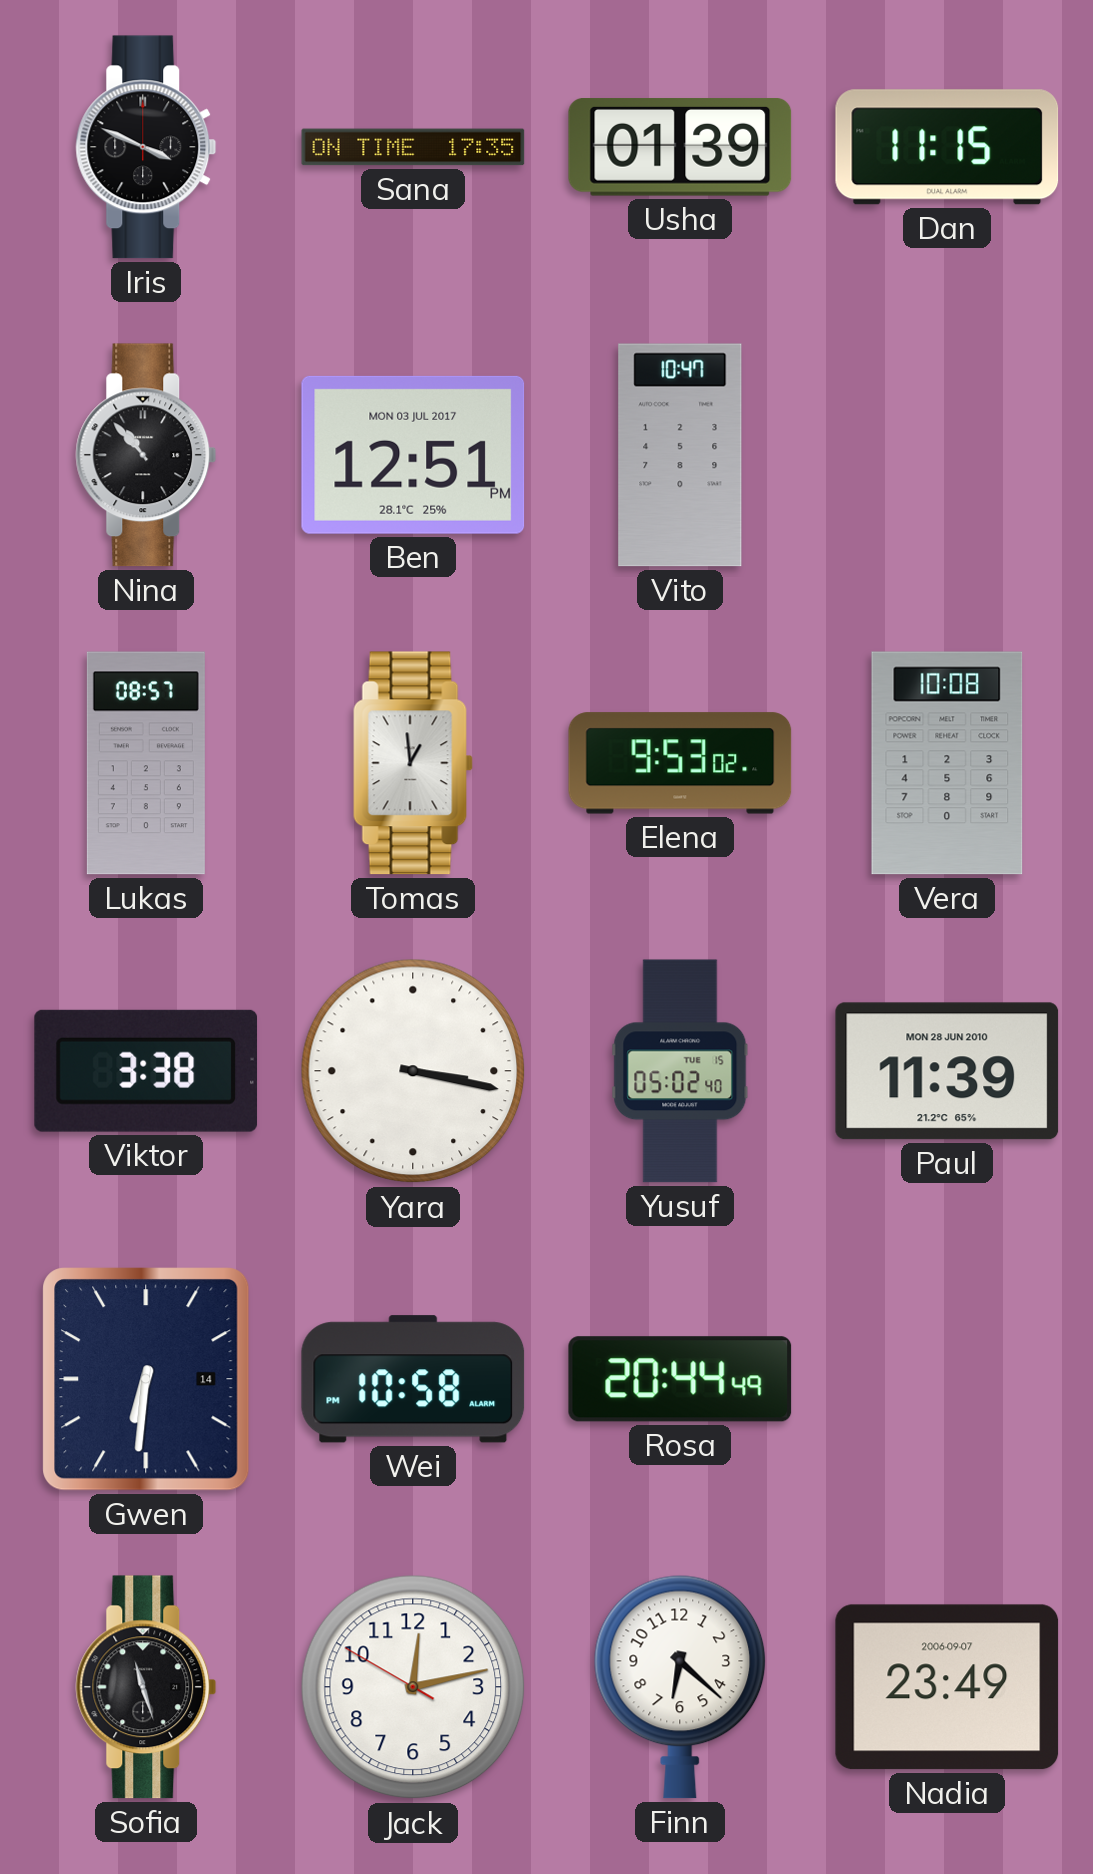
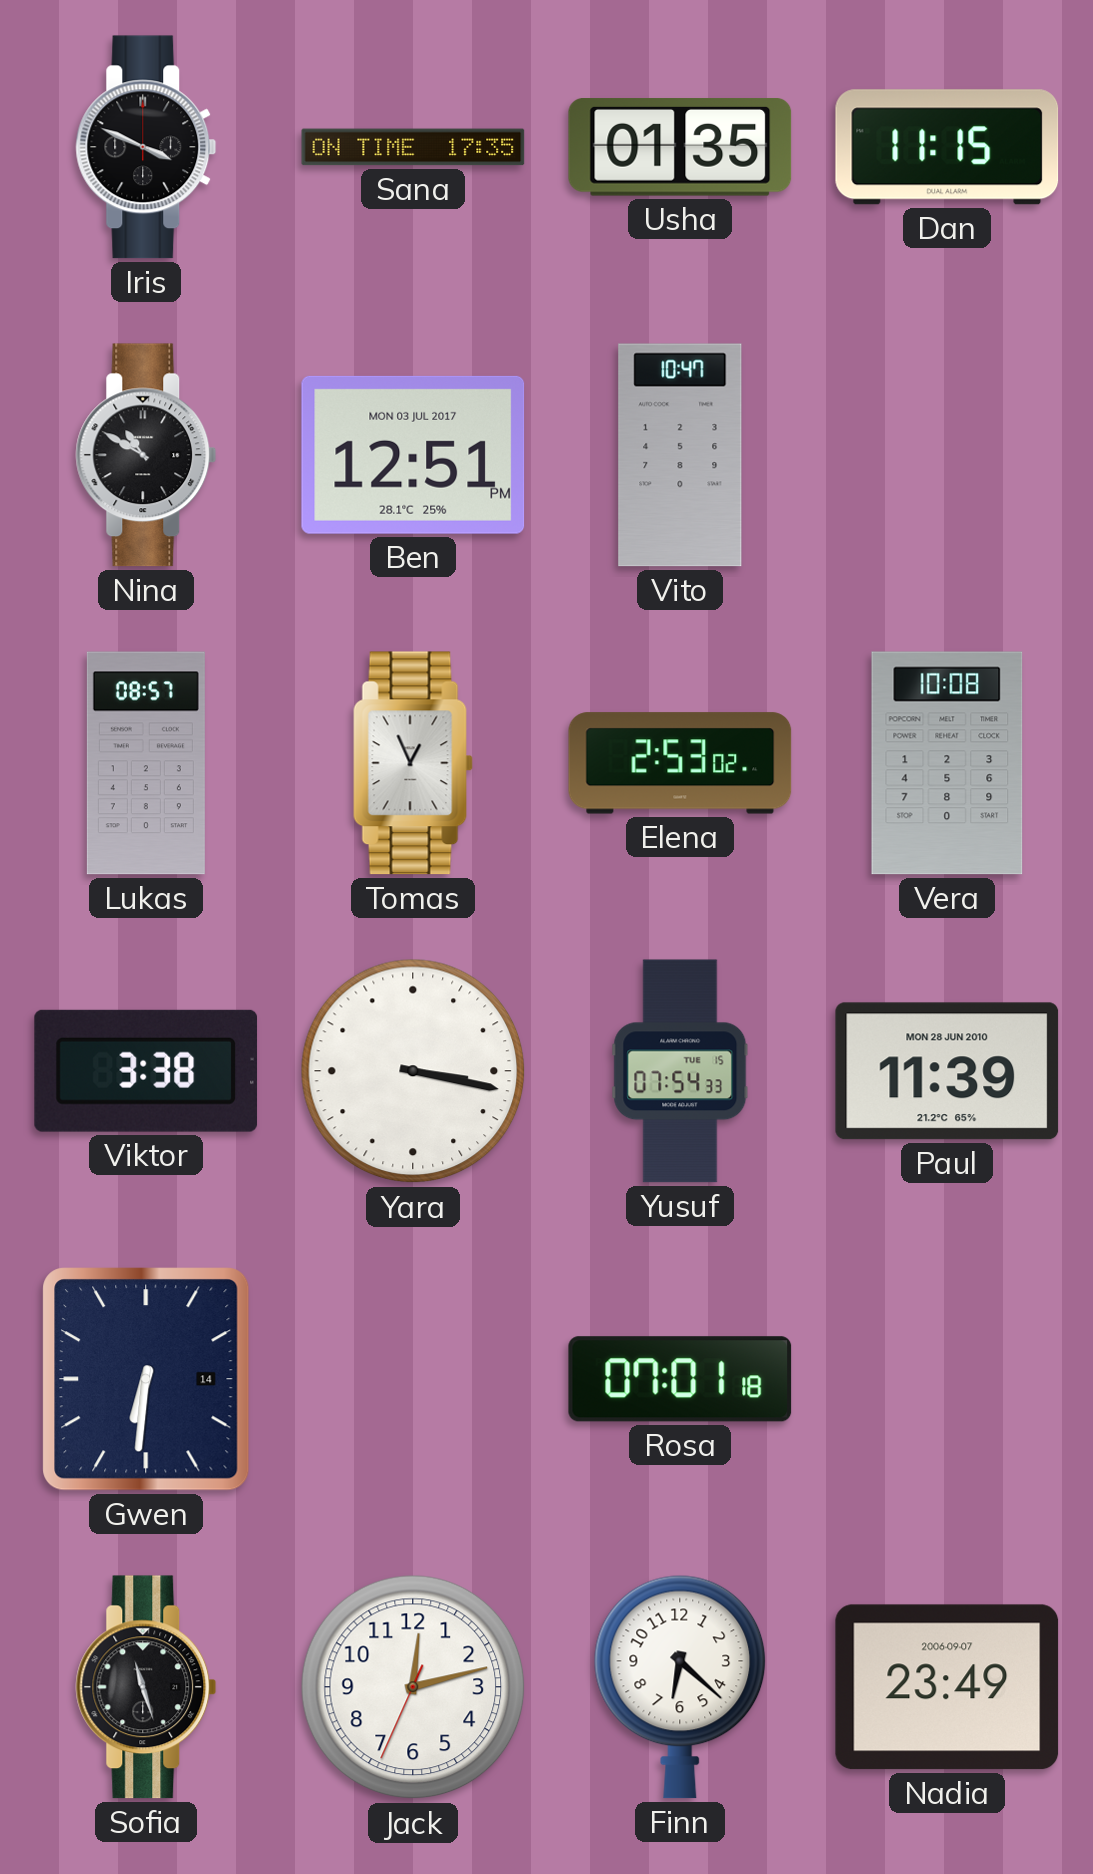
Usha: 01:39 -> 01:35 (680, 148)
Nina: 10:53 -> 10:50 (146, 455)
Tomas: 12:59 -> 12:56 (413, 763)
Elena: 9:53 -> 2:53 (680, 763)
Yusuf: 05:02 -> 07:54 (680, 1071)
Wei: 10:58 -> none (413, 1379)
Rosa: 20:44 -> 07:01 (680, 1379)
Jack: 12:12:50 -> 12:12:34 (413, 1687)
